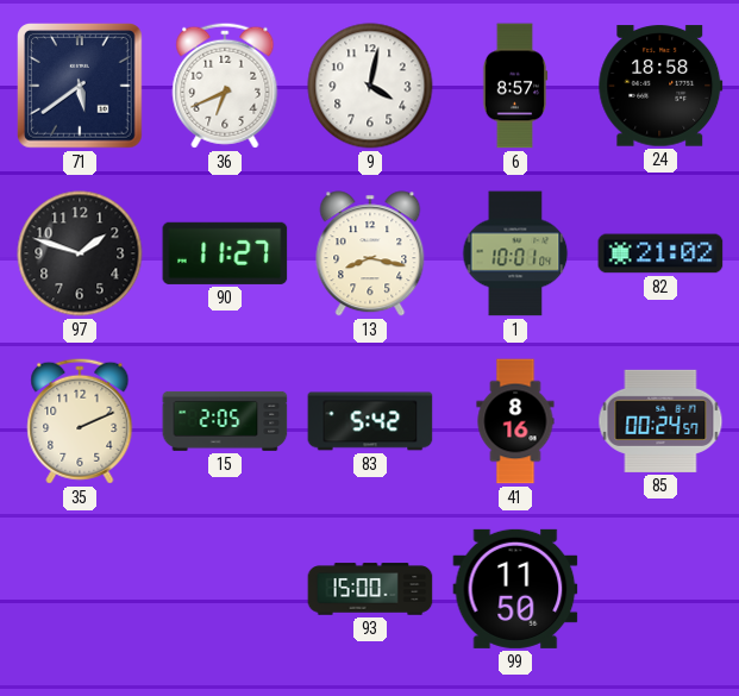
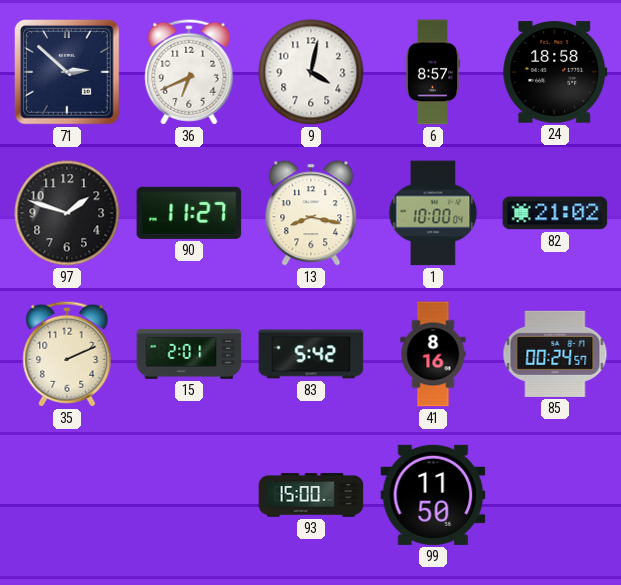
71: 5:39 -> 2:52 (68, 73)
1: 10:01 -> 10:00 (433, 213)
15: 2:05 -> 2:01 (189, 354)
